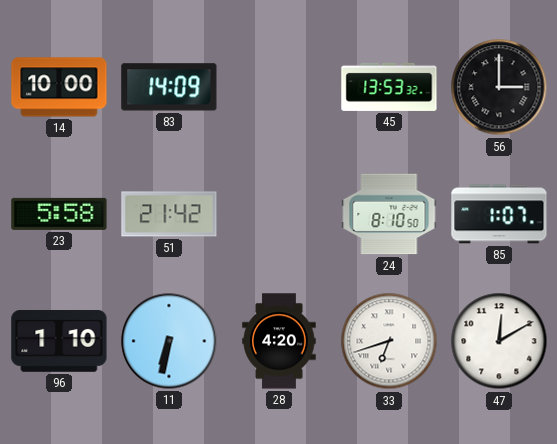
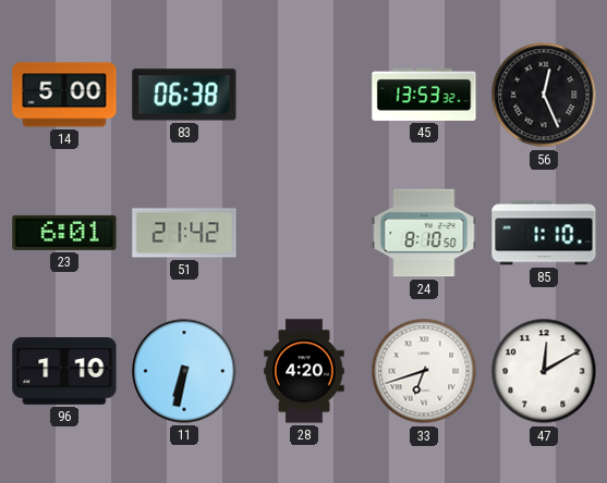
14: 10:00 -> 5:00 (64, 95)
83: 14:09 -> 06:38 (184, 95)
56: 3:00 -> 12:26 (544, 95)
23: 5:58 -> 6:01 (64, 233)
85: 1:07 -> 1:10 (544, 233)
